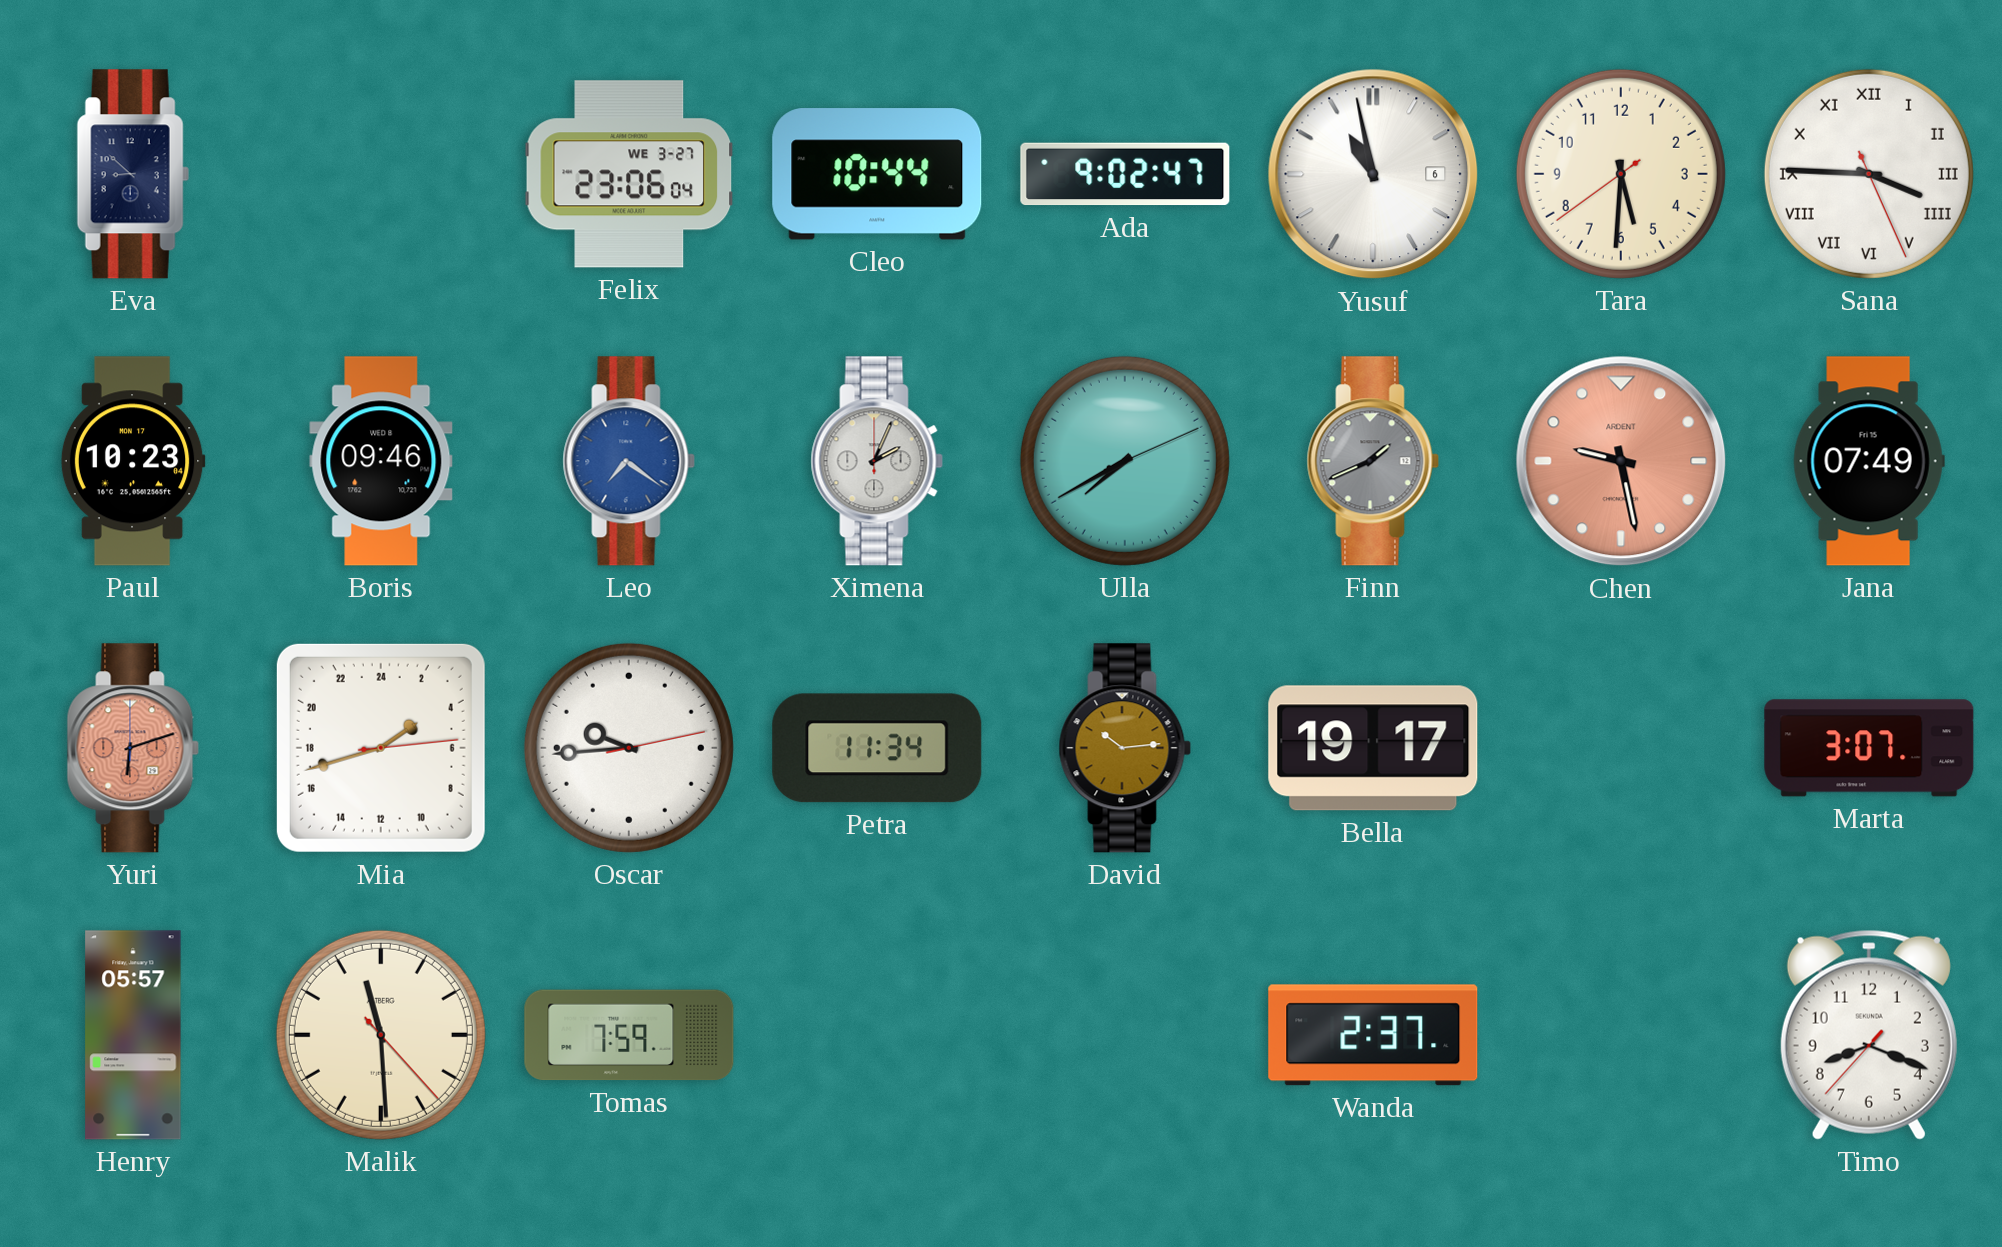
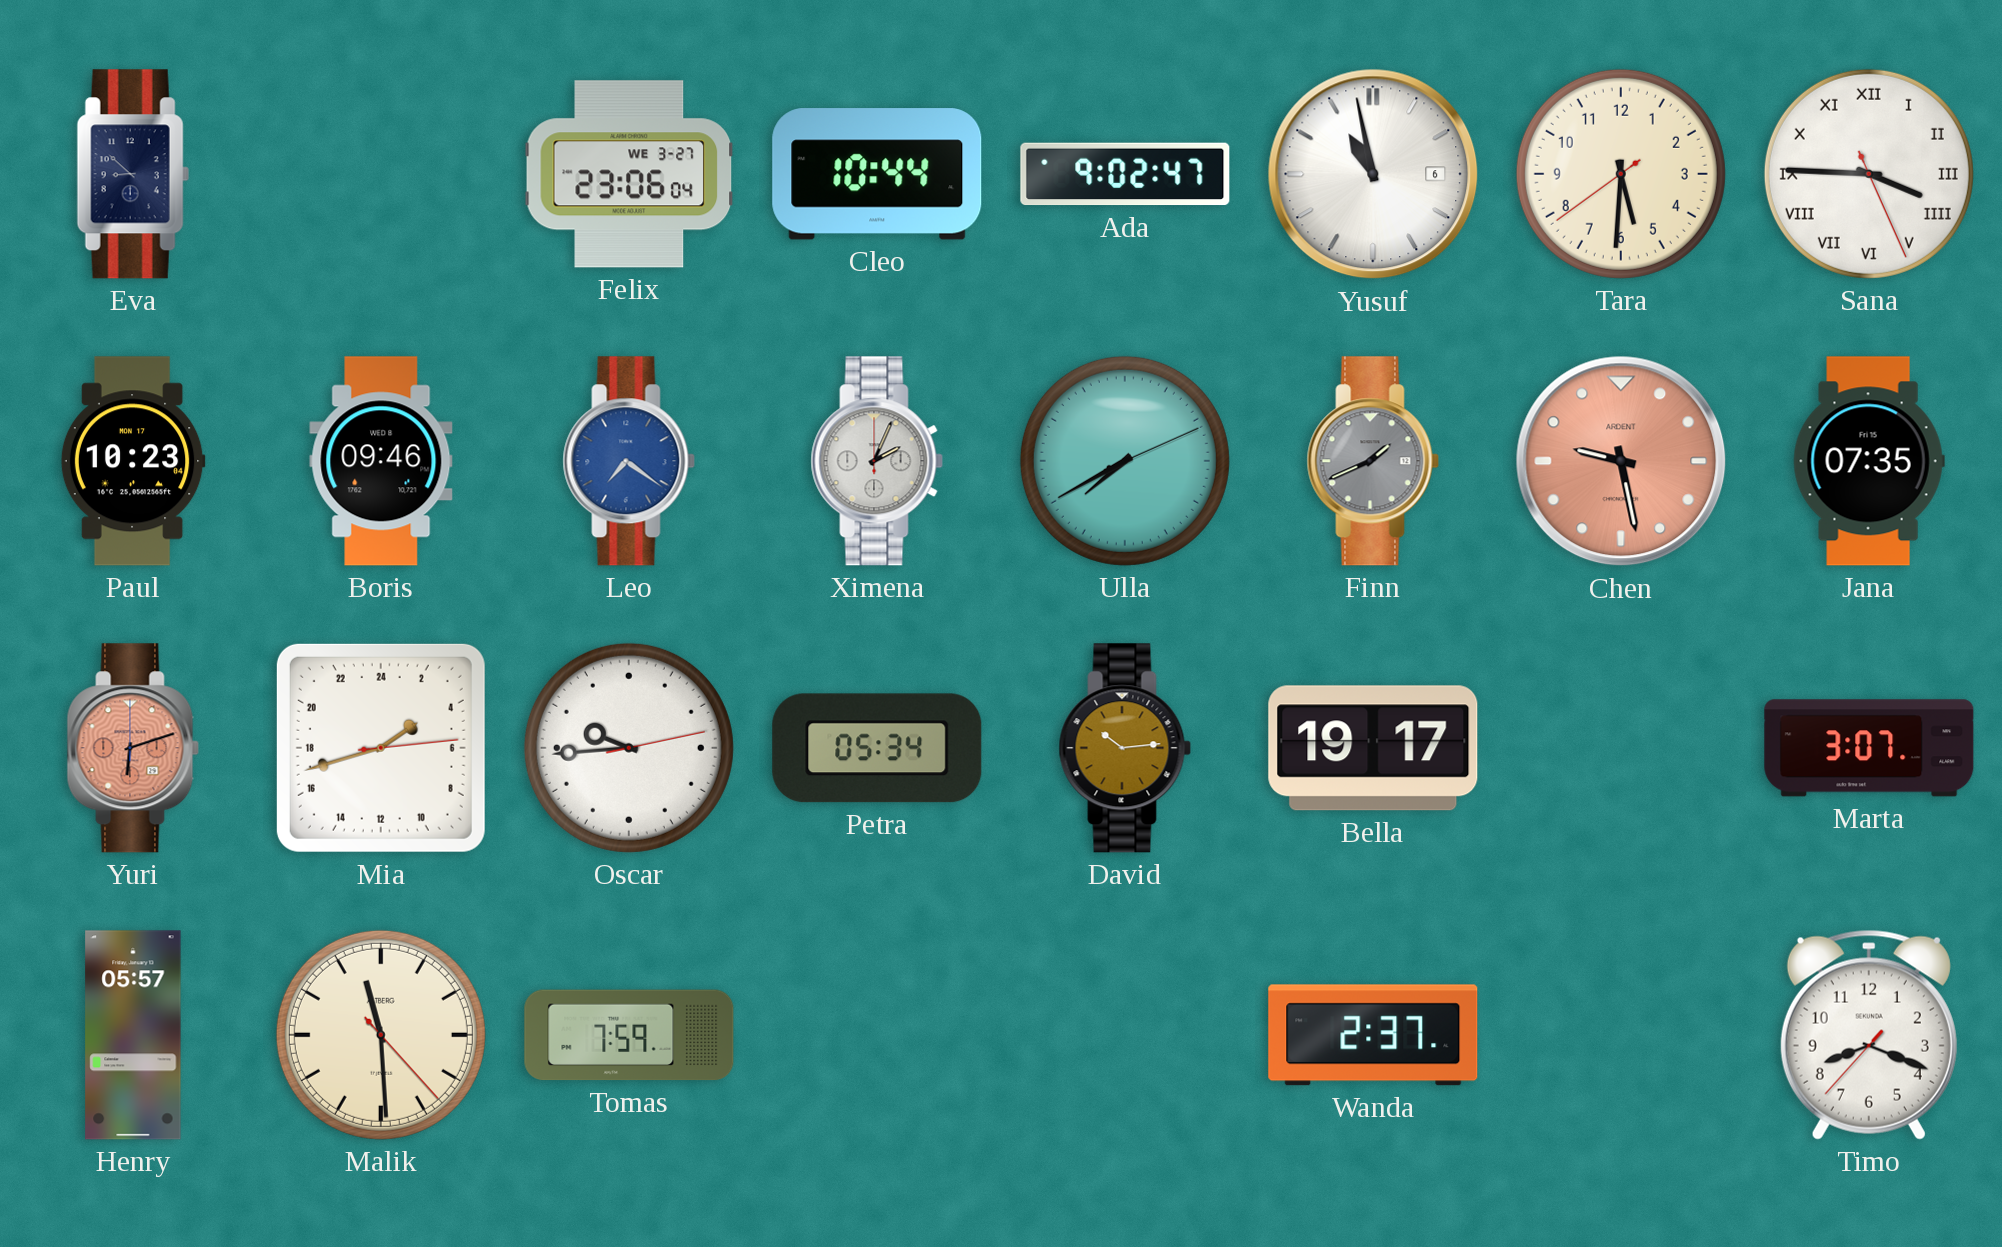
Jana: 07:49 -> 07:35 (1869, 461)
Petra: 11:34 -> 05:34 (877, 748)
